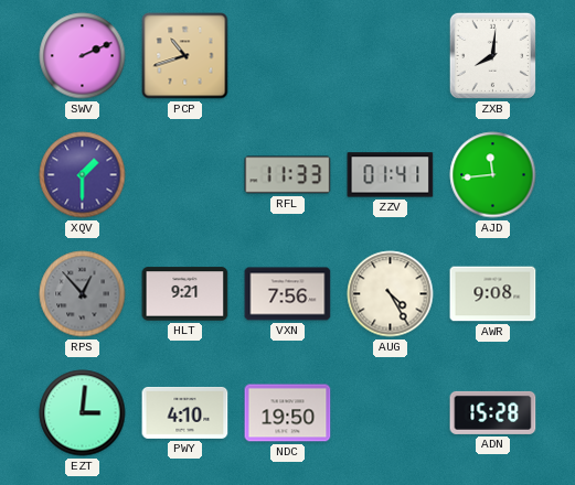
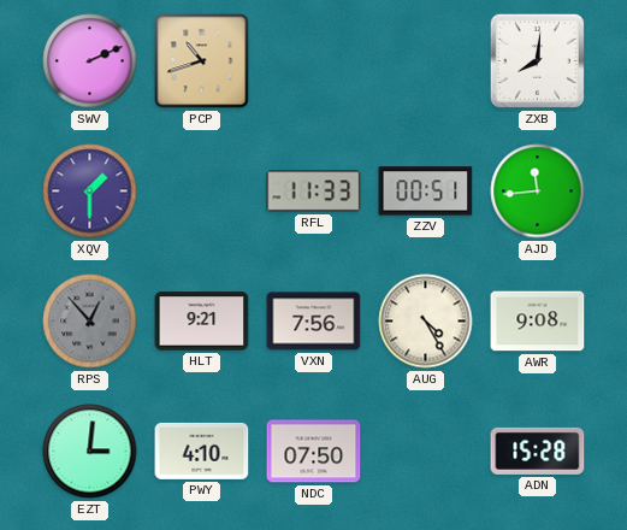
ZZV: 01:41 -> 00:51 (426, 192)
NDC: 19:50 -> 07:50 (314, 452)
